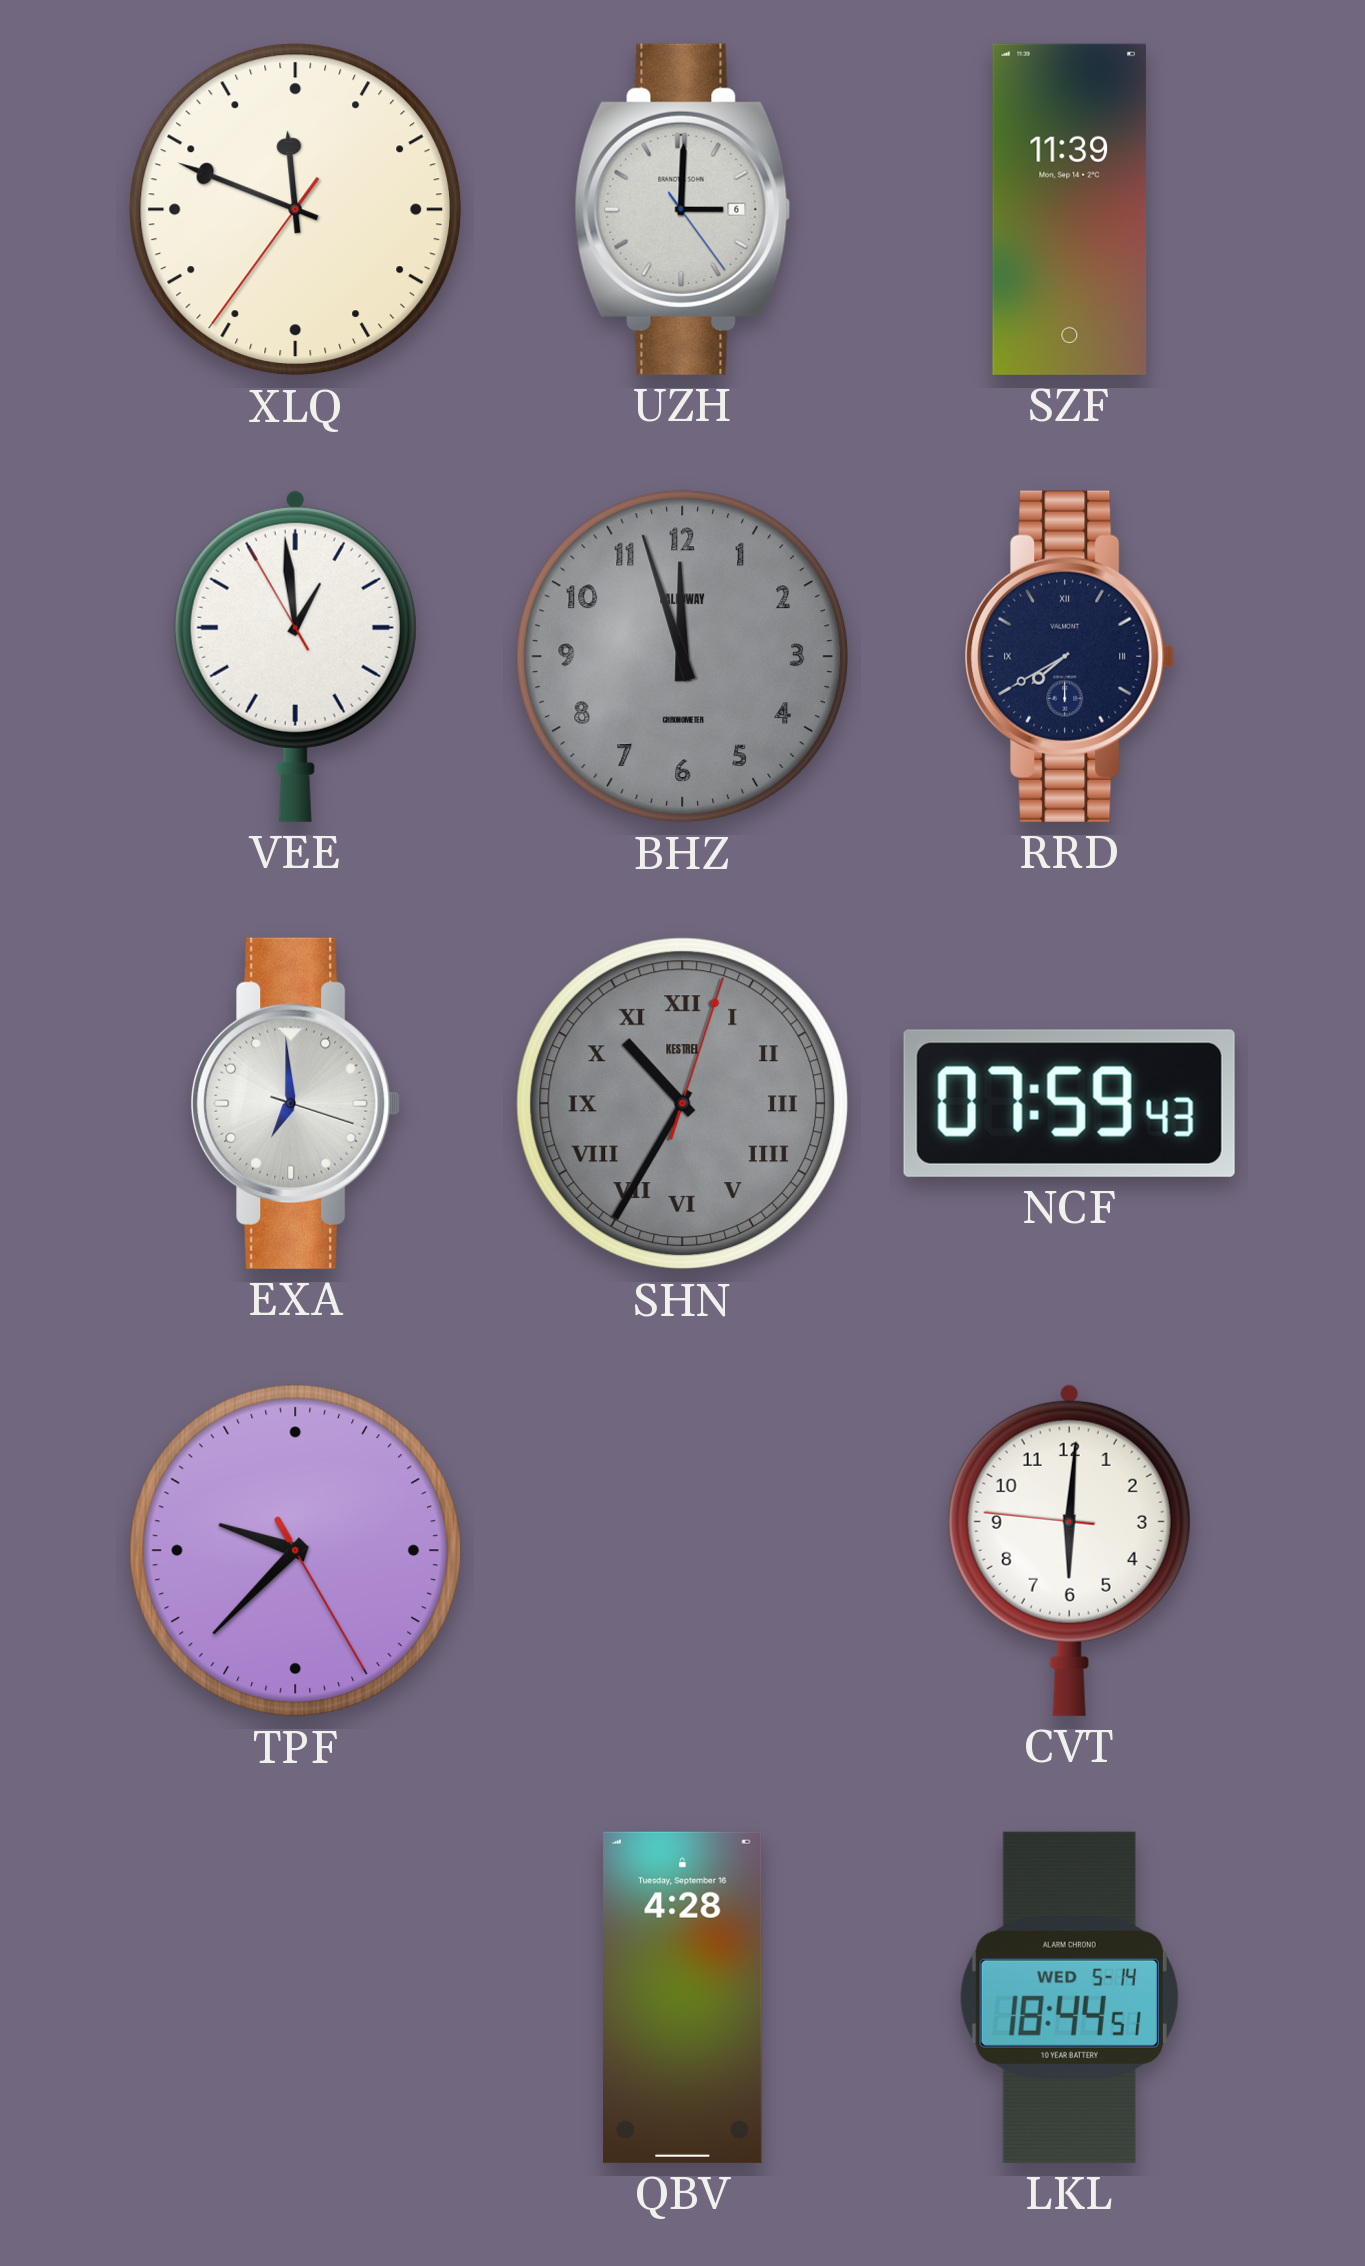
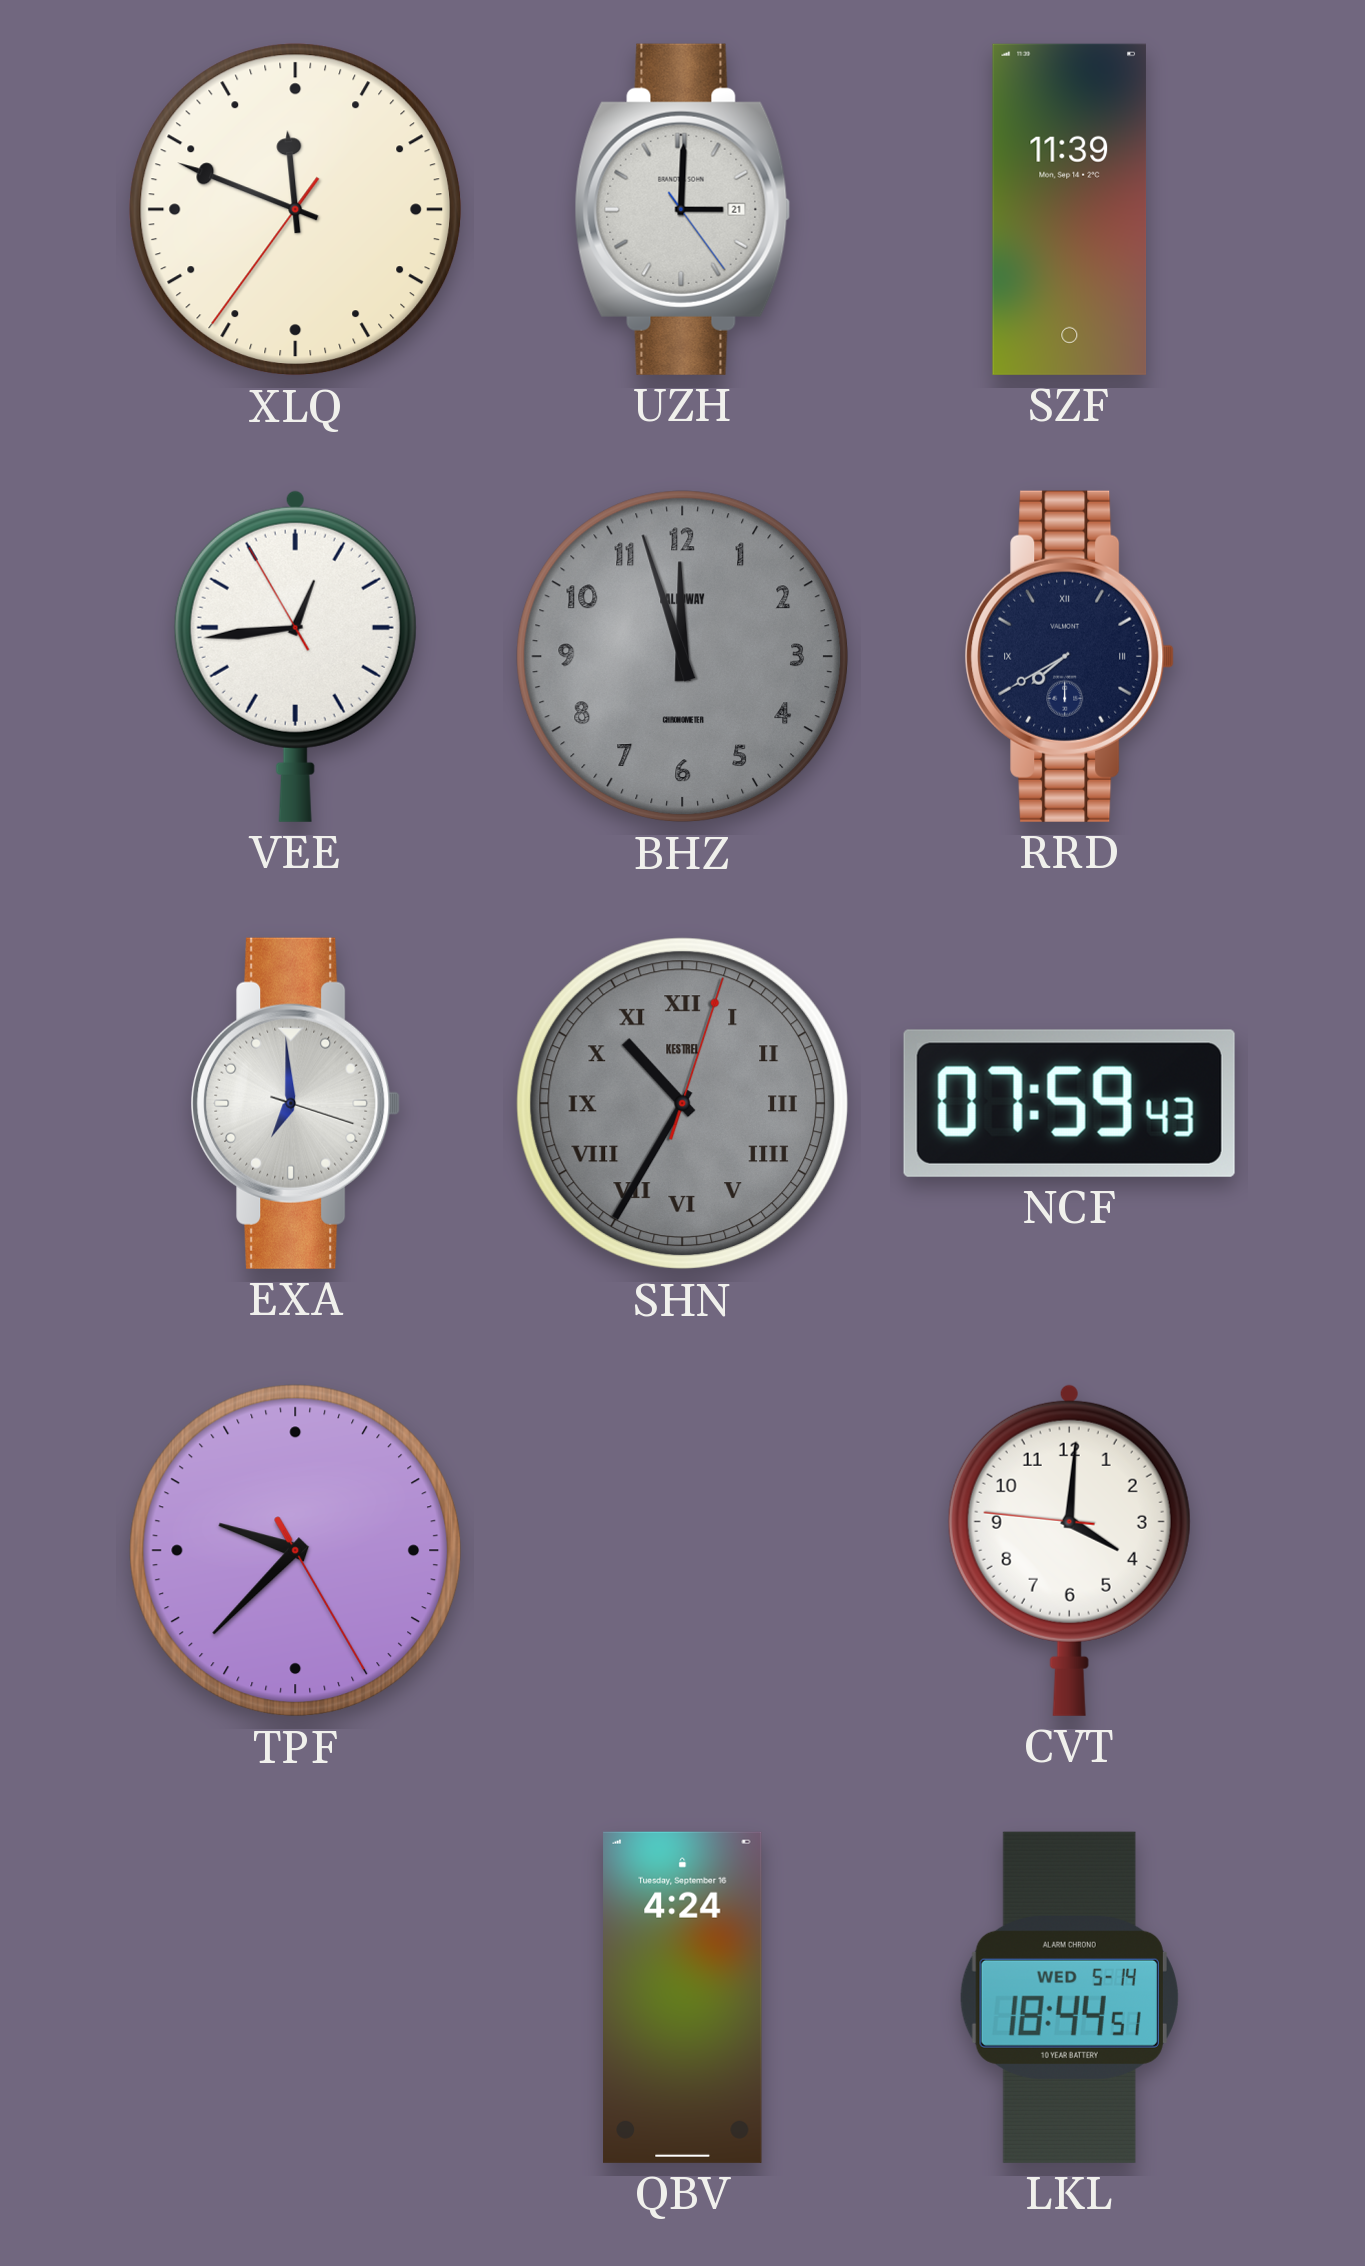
UZH date: 6 -> 21 (683, 209)
VEE: 12:58 -> 12:43 (295, 656)
CVT: 6:00 -> 4:00 (1069, 1550)
QBV: 4:28 -> 4:24 (683, 1997)
